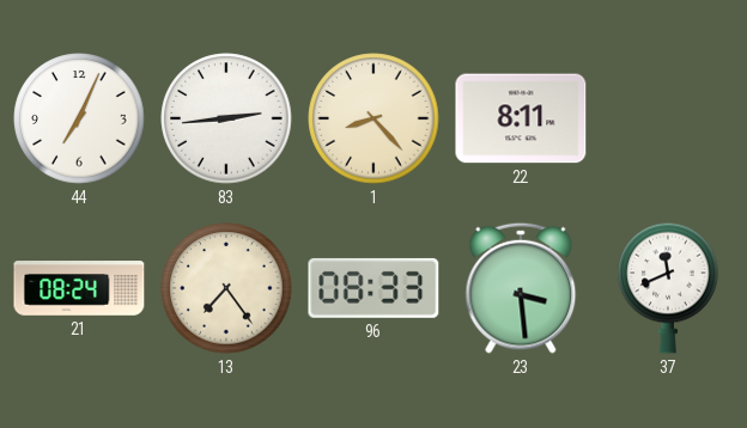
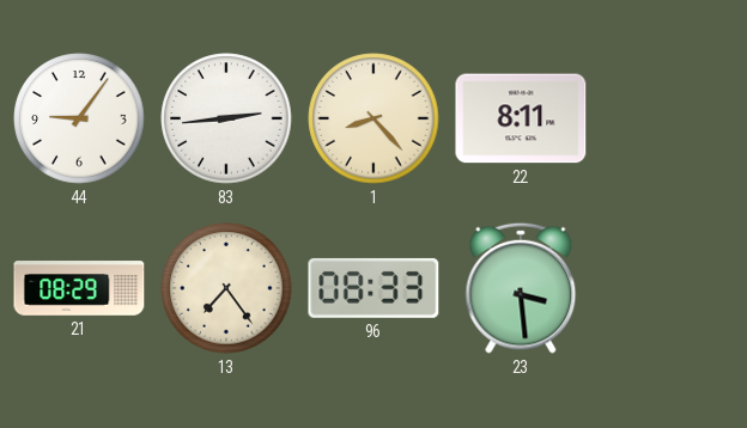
44: 7:04 -> 9:06 (79, 118)
21: 08:24 -> 08:29 (79, 288)
37: 11:41 -> none (668, 288)
